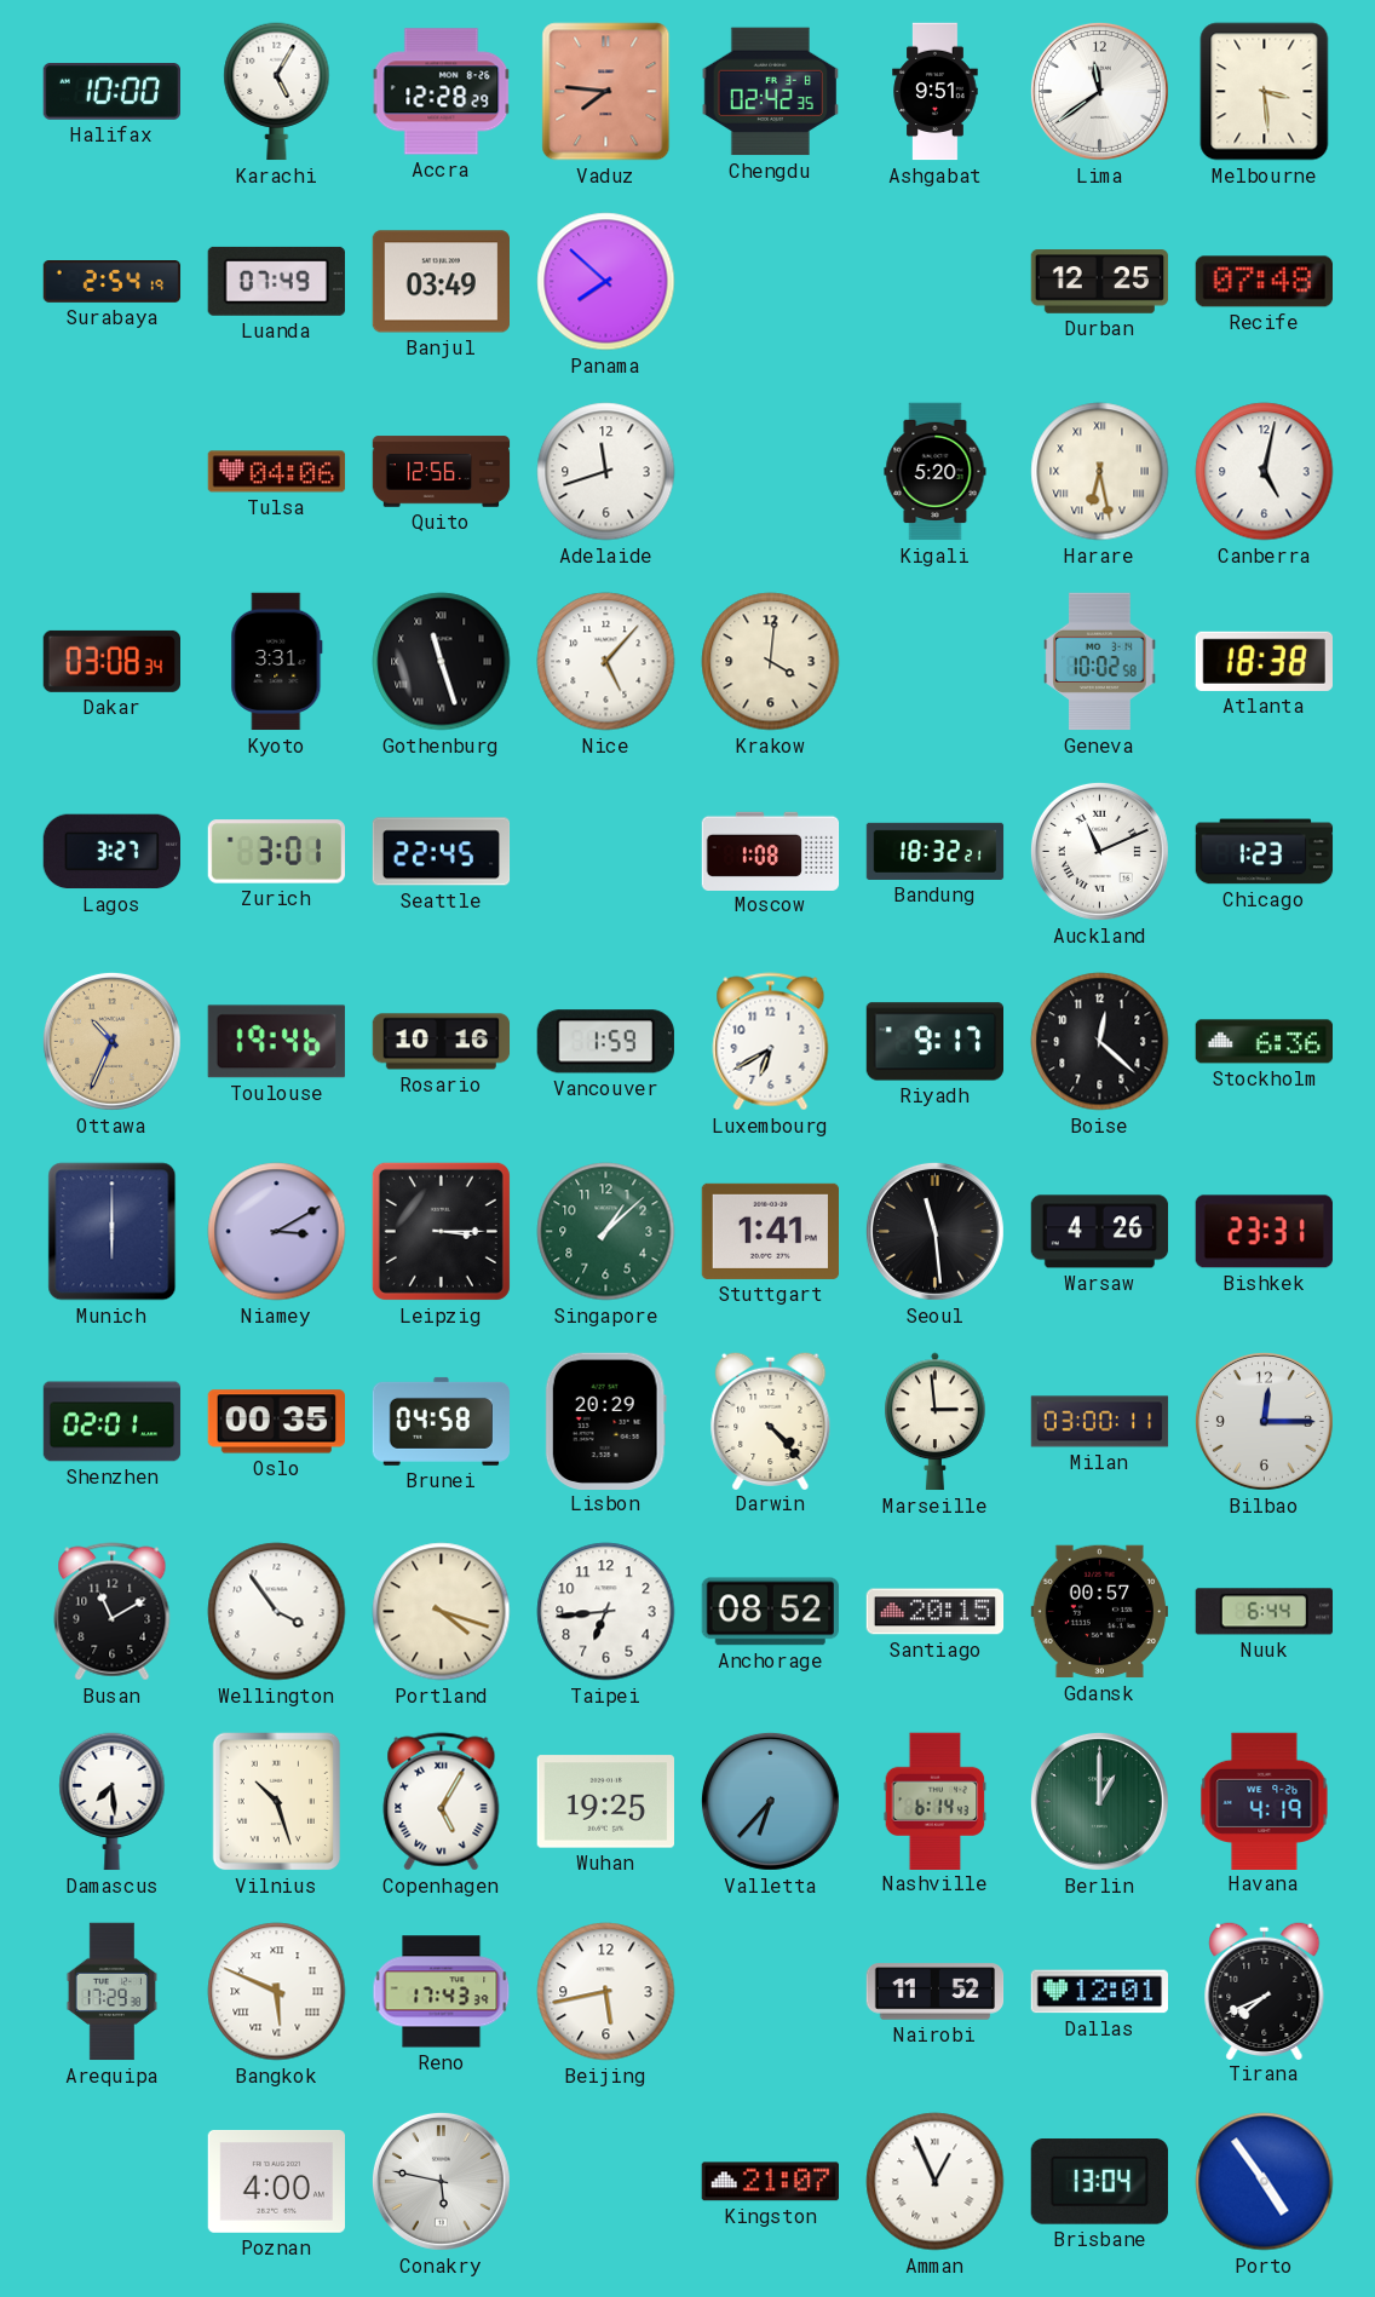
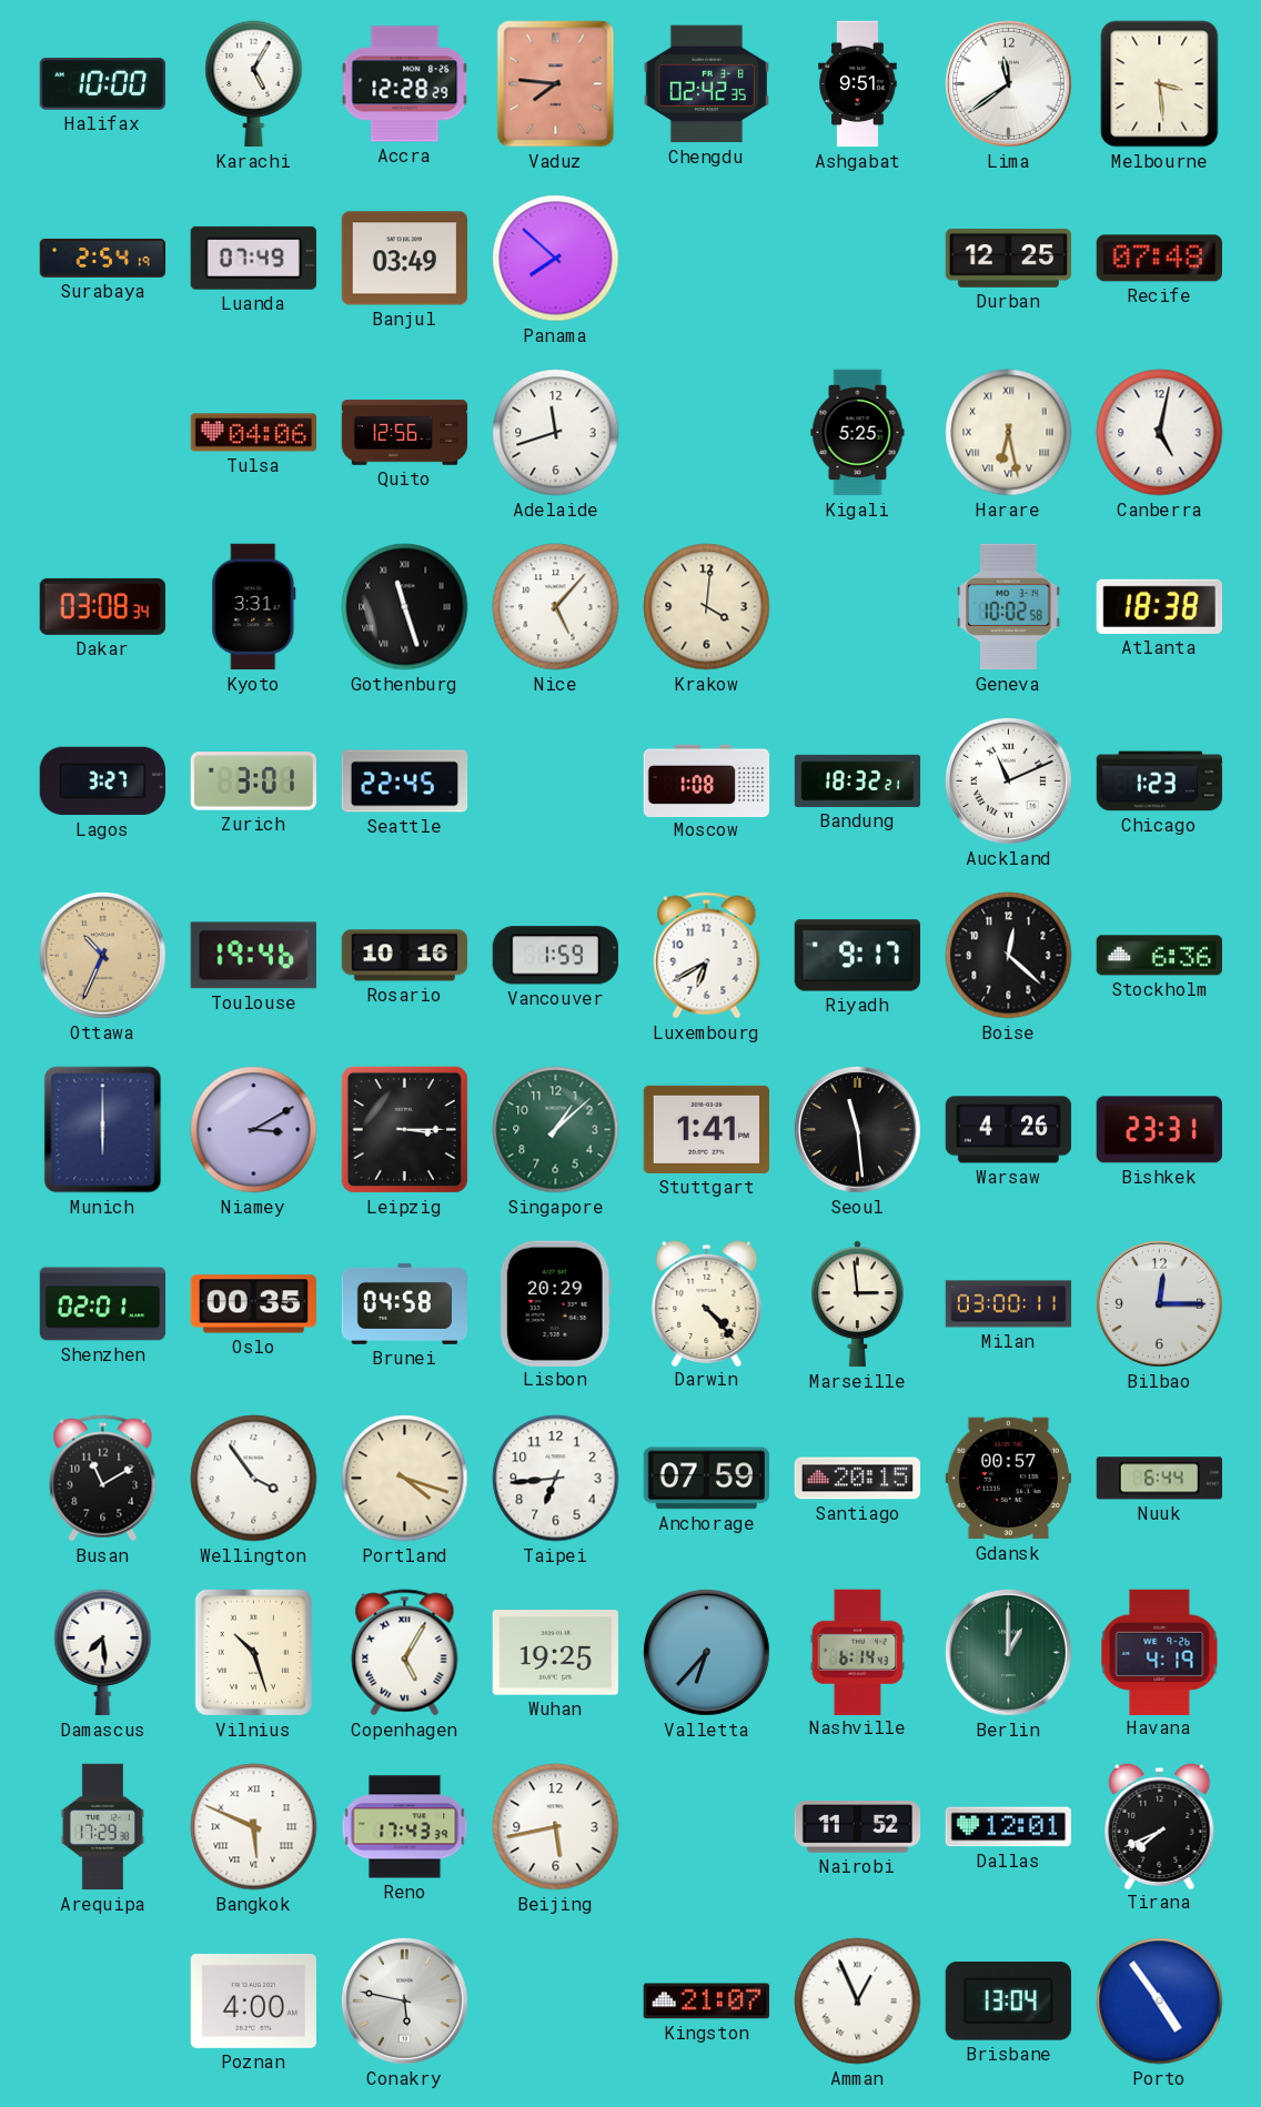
Kigali: 5:20 -> 5:25 (858, 433)
Anchorage: 08:52 -> 07:59 (706, 1479)
